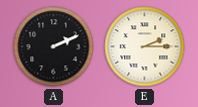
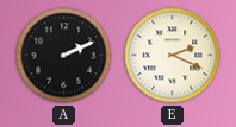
E: 2:15 -> 2:19 (173, 56)
